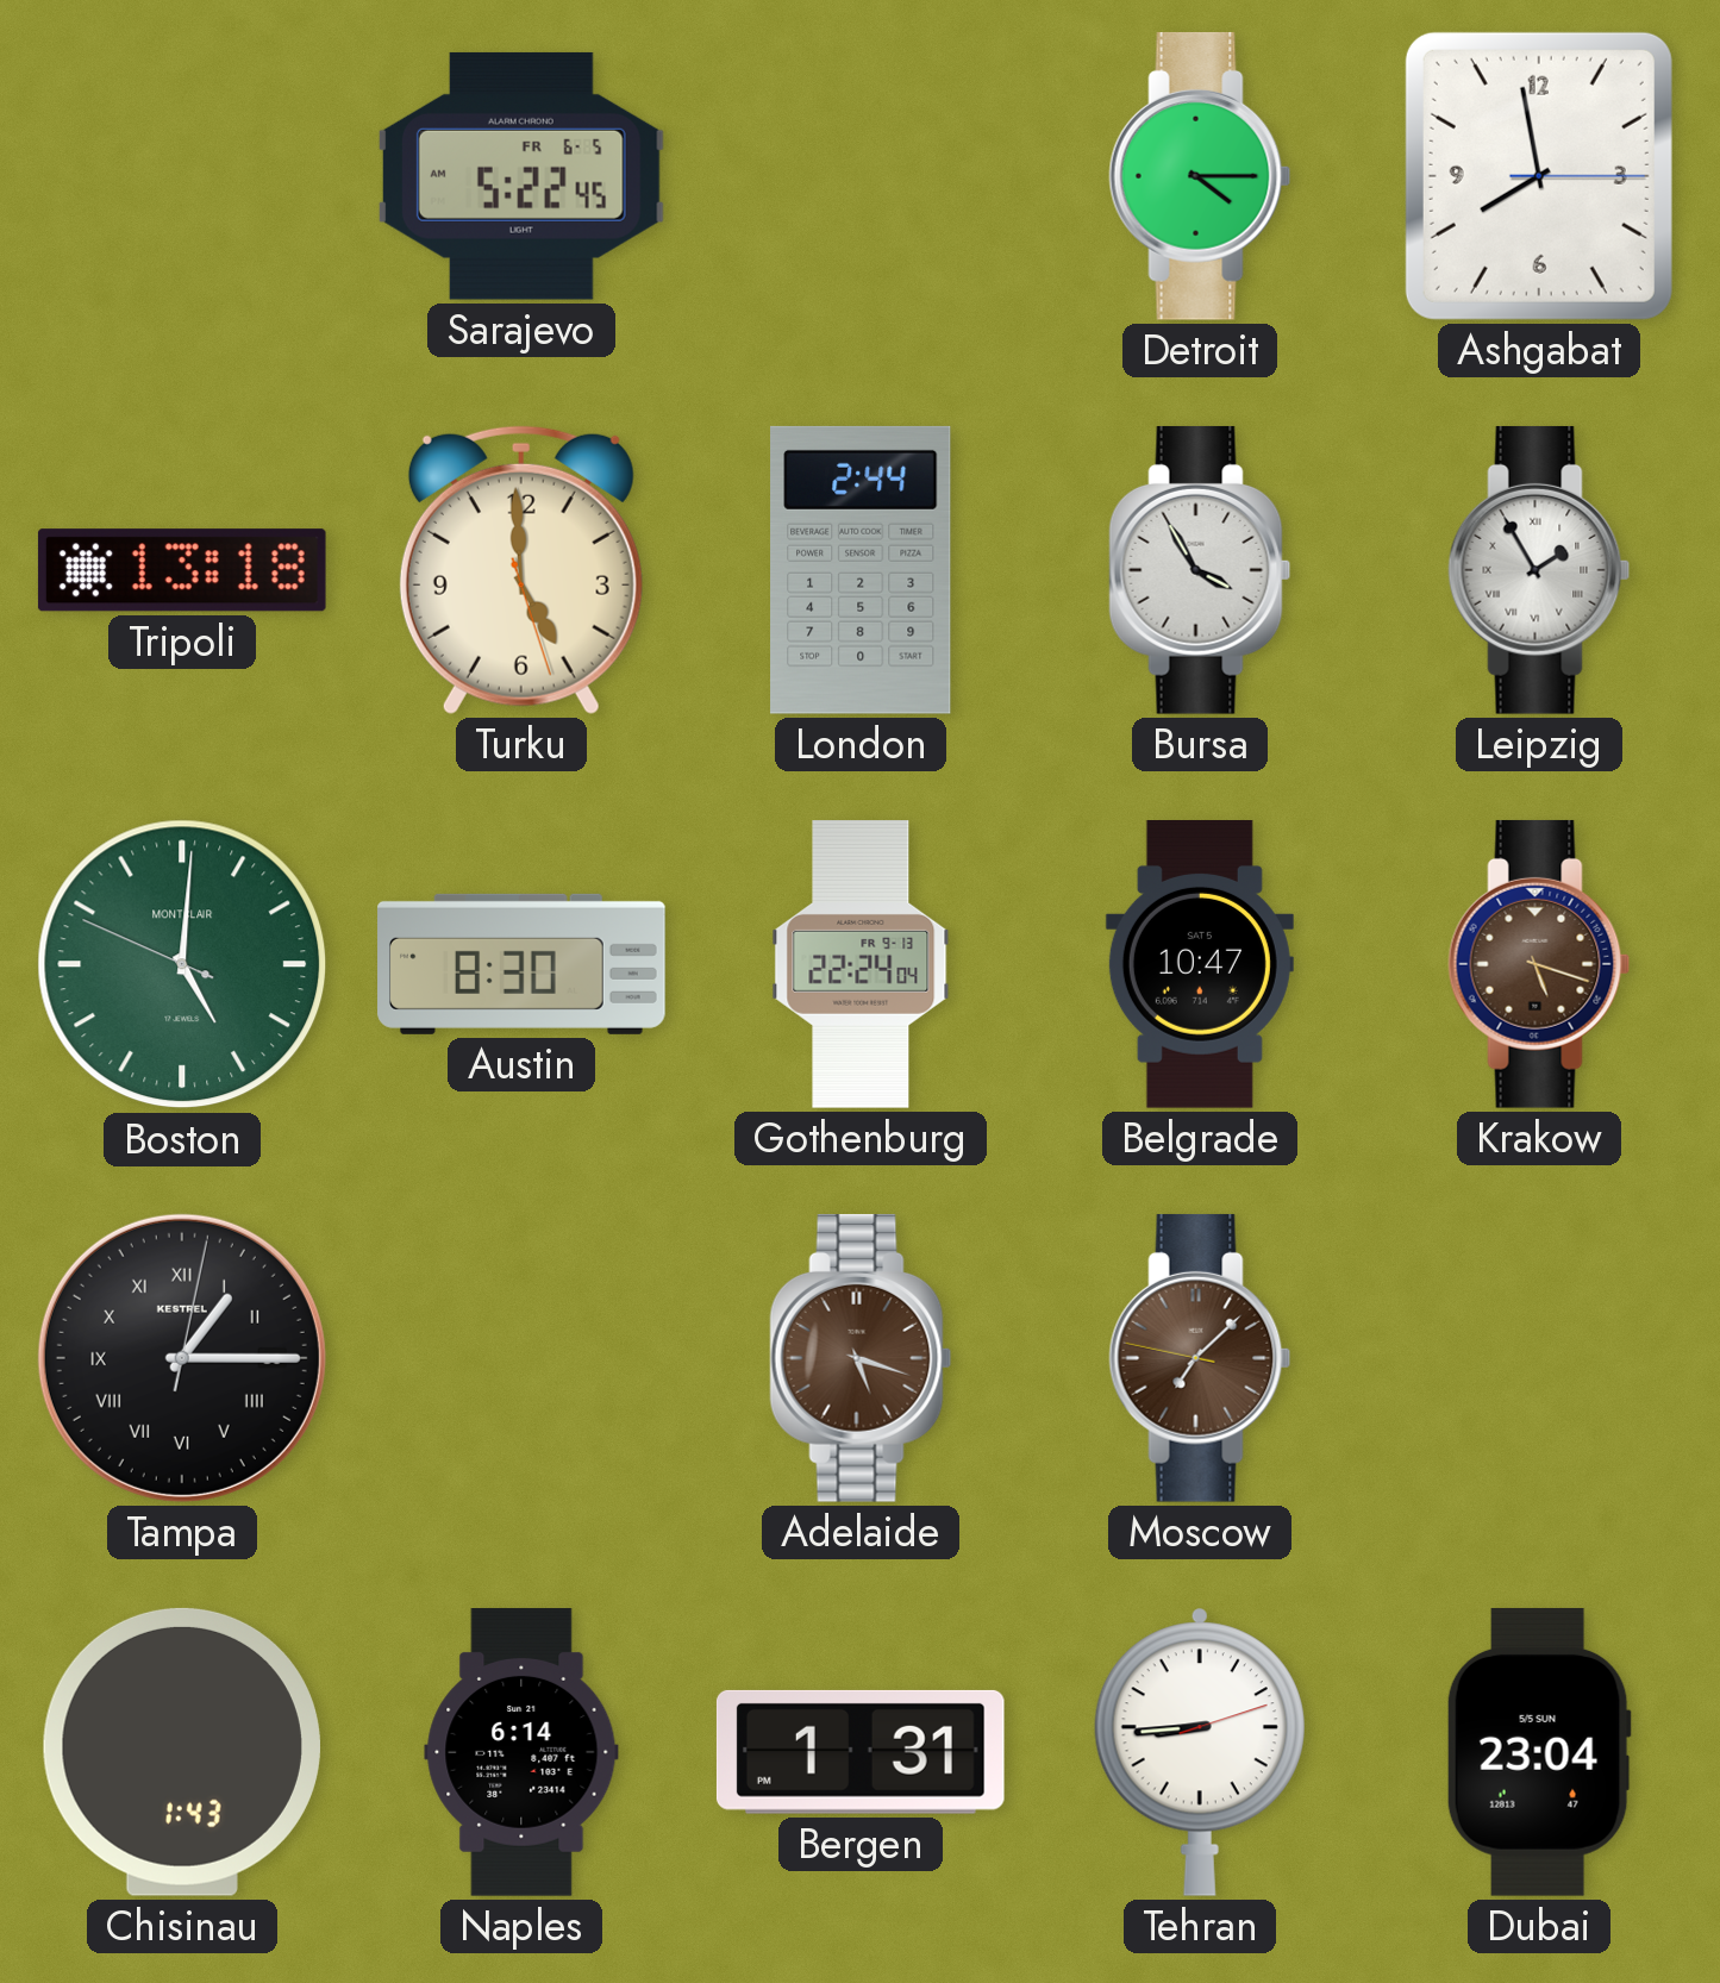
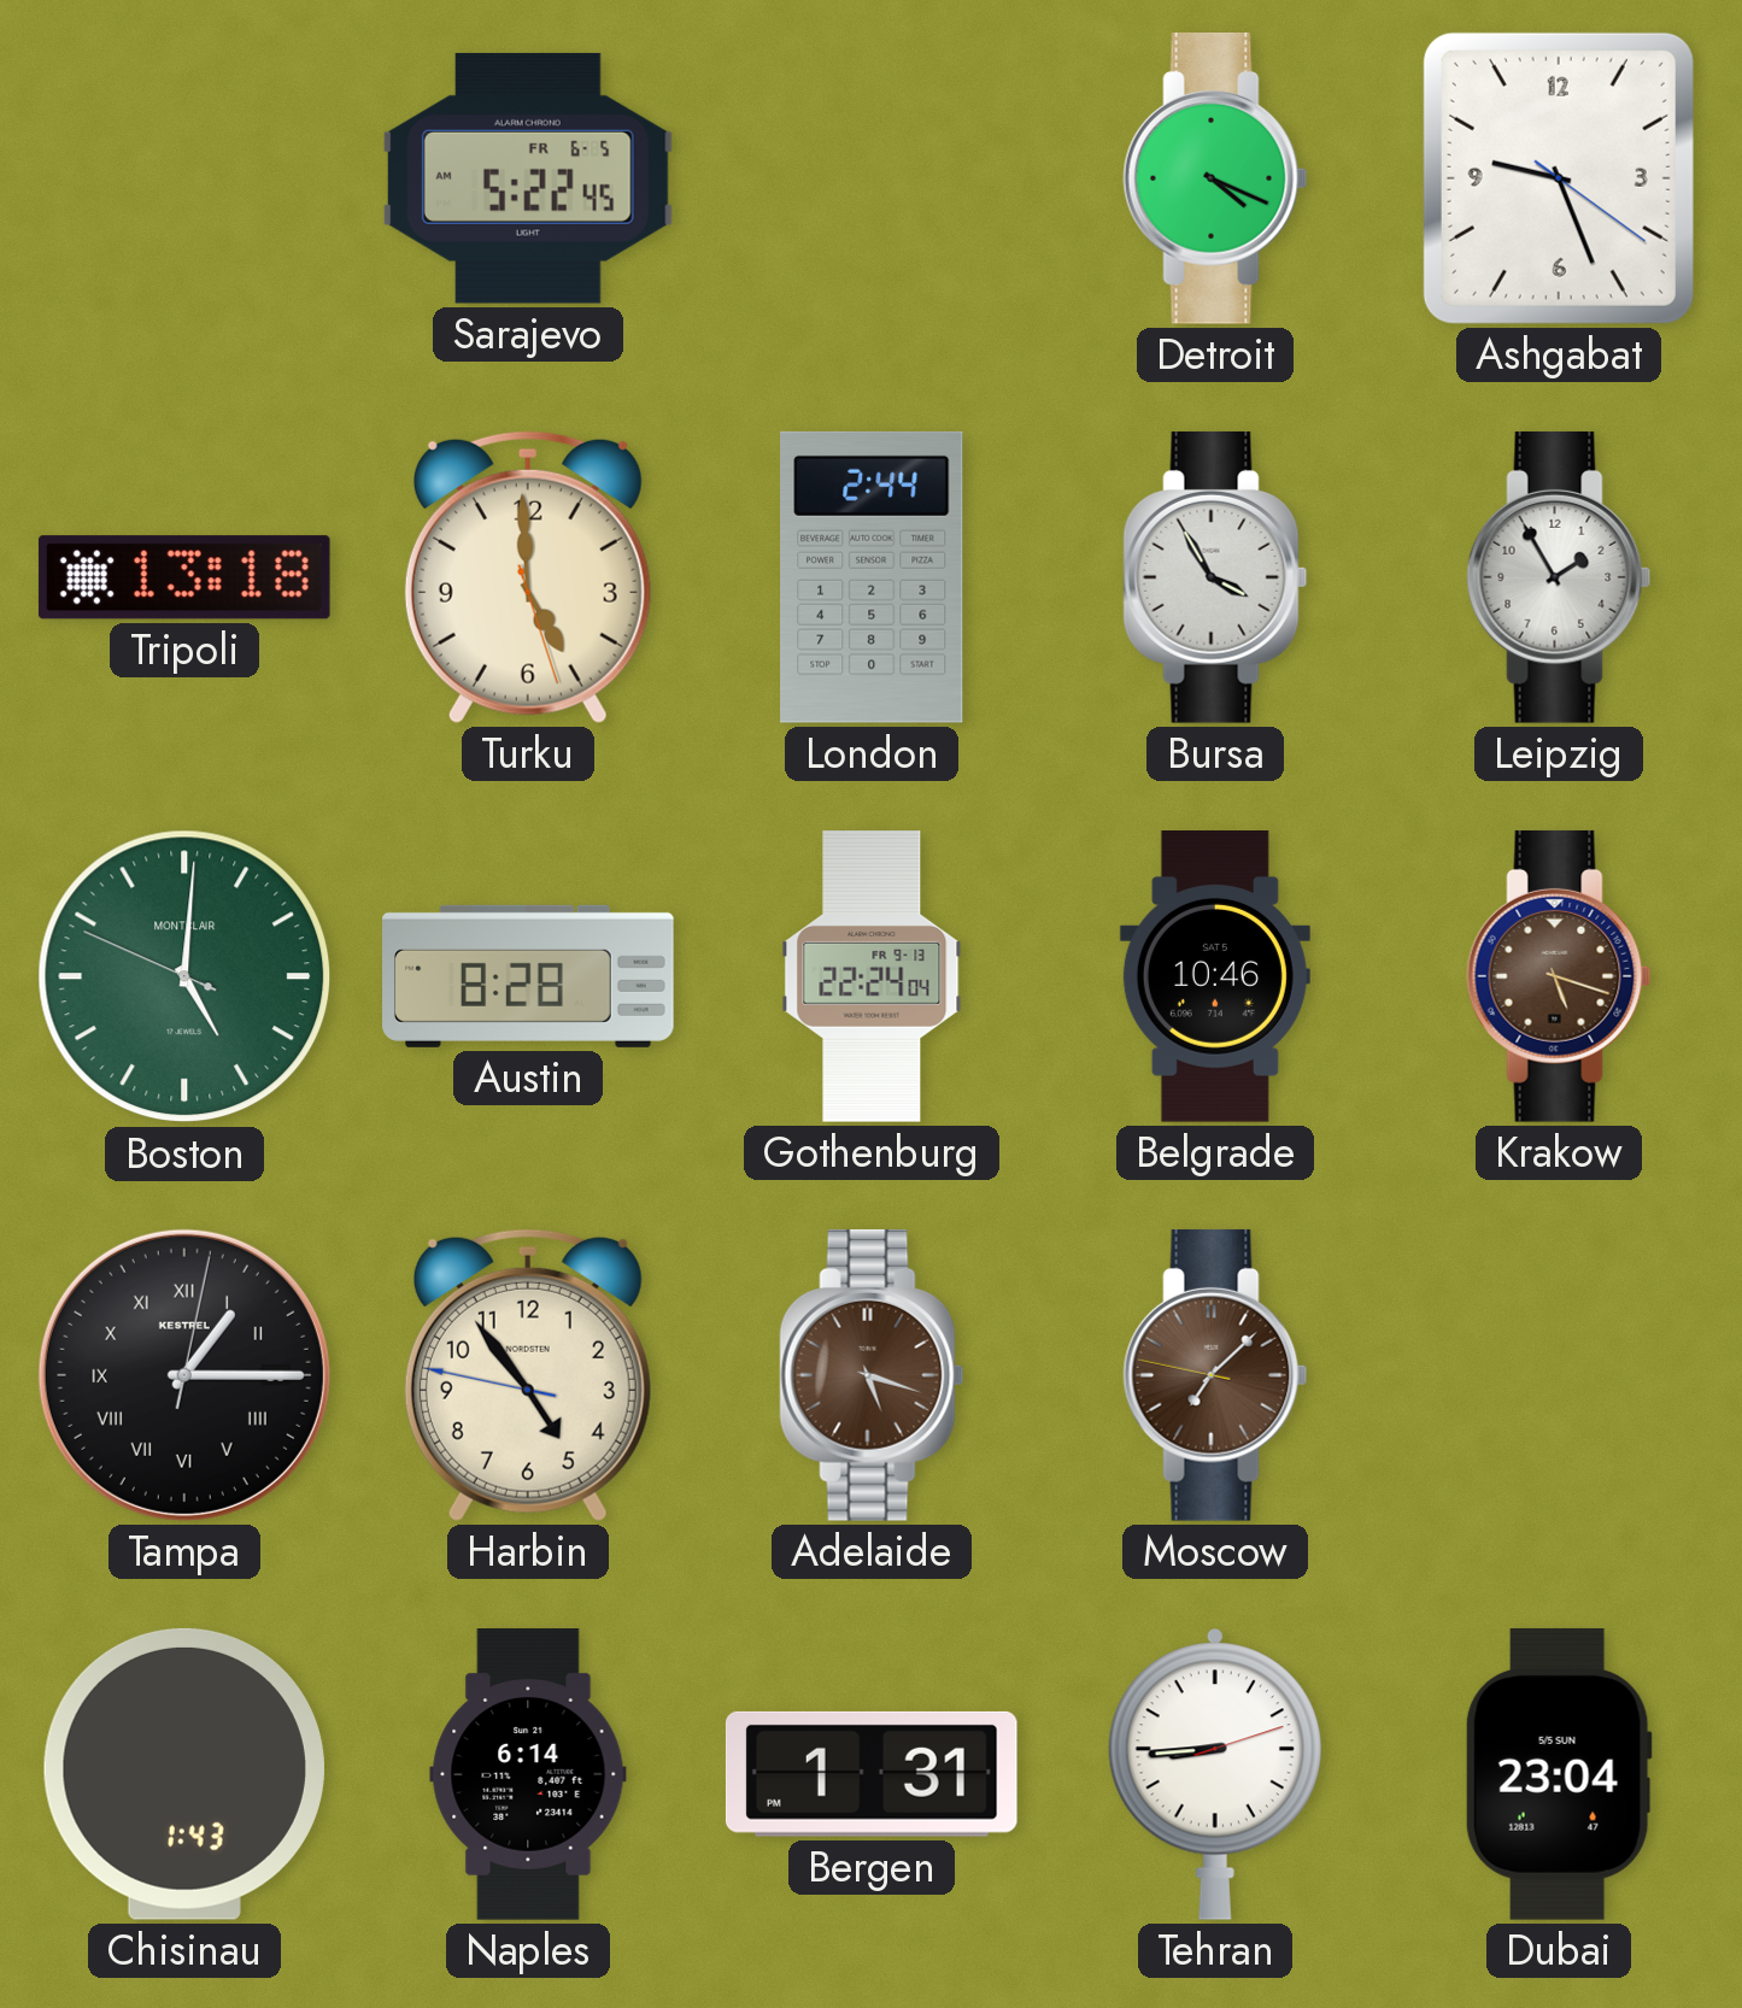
Detroit: 4:15 -> 4:19 (1215, 178)
Ashgabat: 7:58 -> 9:26 (1559, 178)
Leipzig numerals: Roman -> Arabic (1559, 577)
Austin: 8:30 -> 8:28 (528, 976)
Belgrade: 10:47 -> 10:46 (1215, 977)
Harbin: none -> 4:53 (528, 1375)
